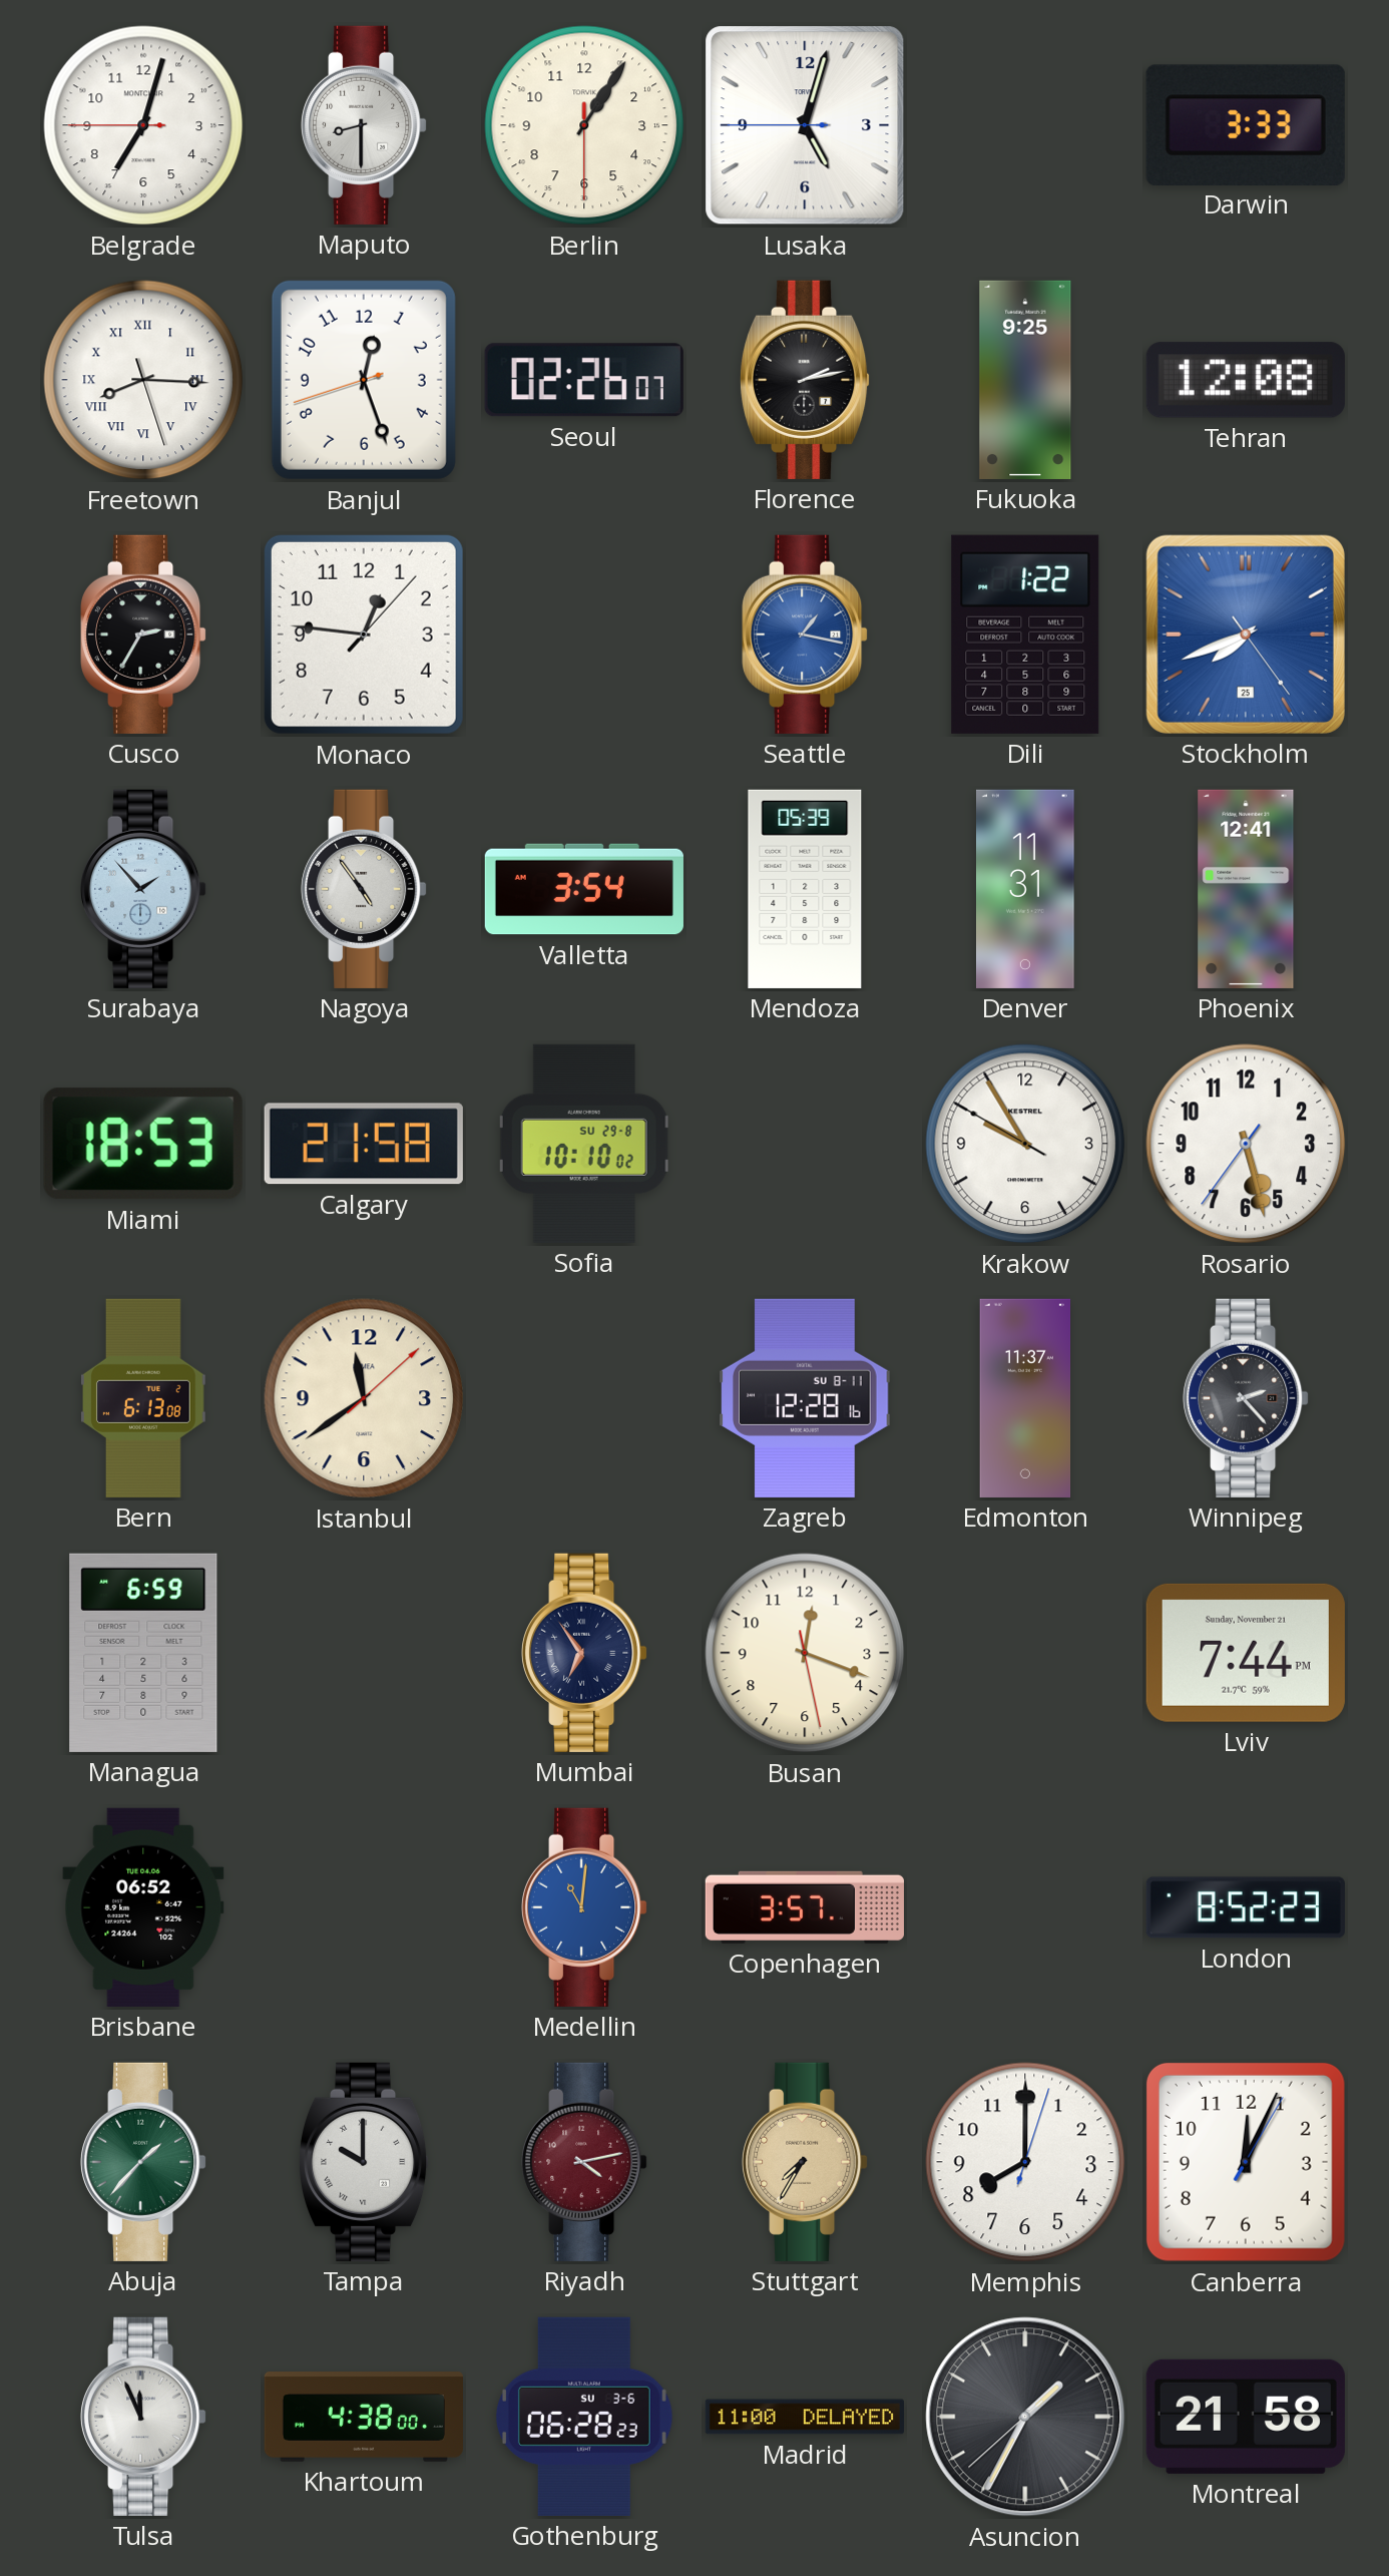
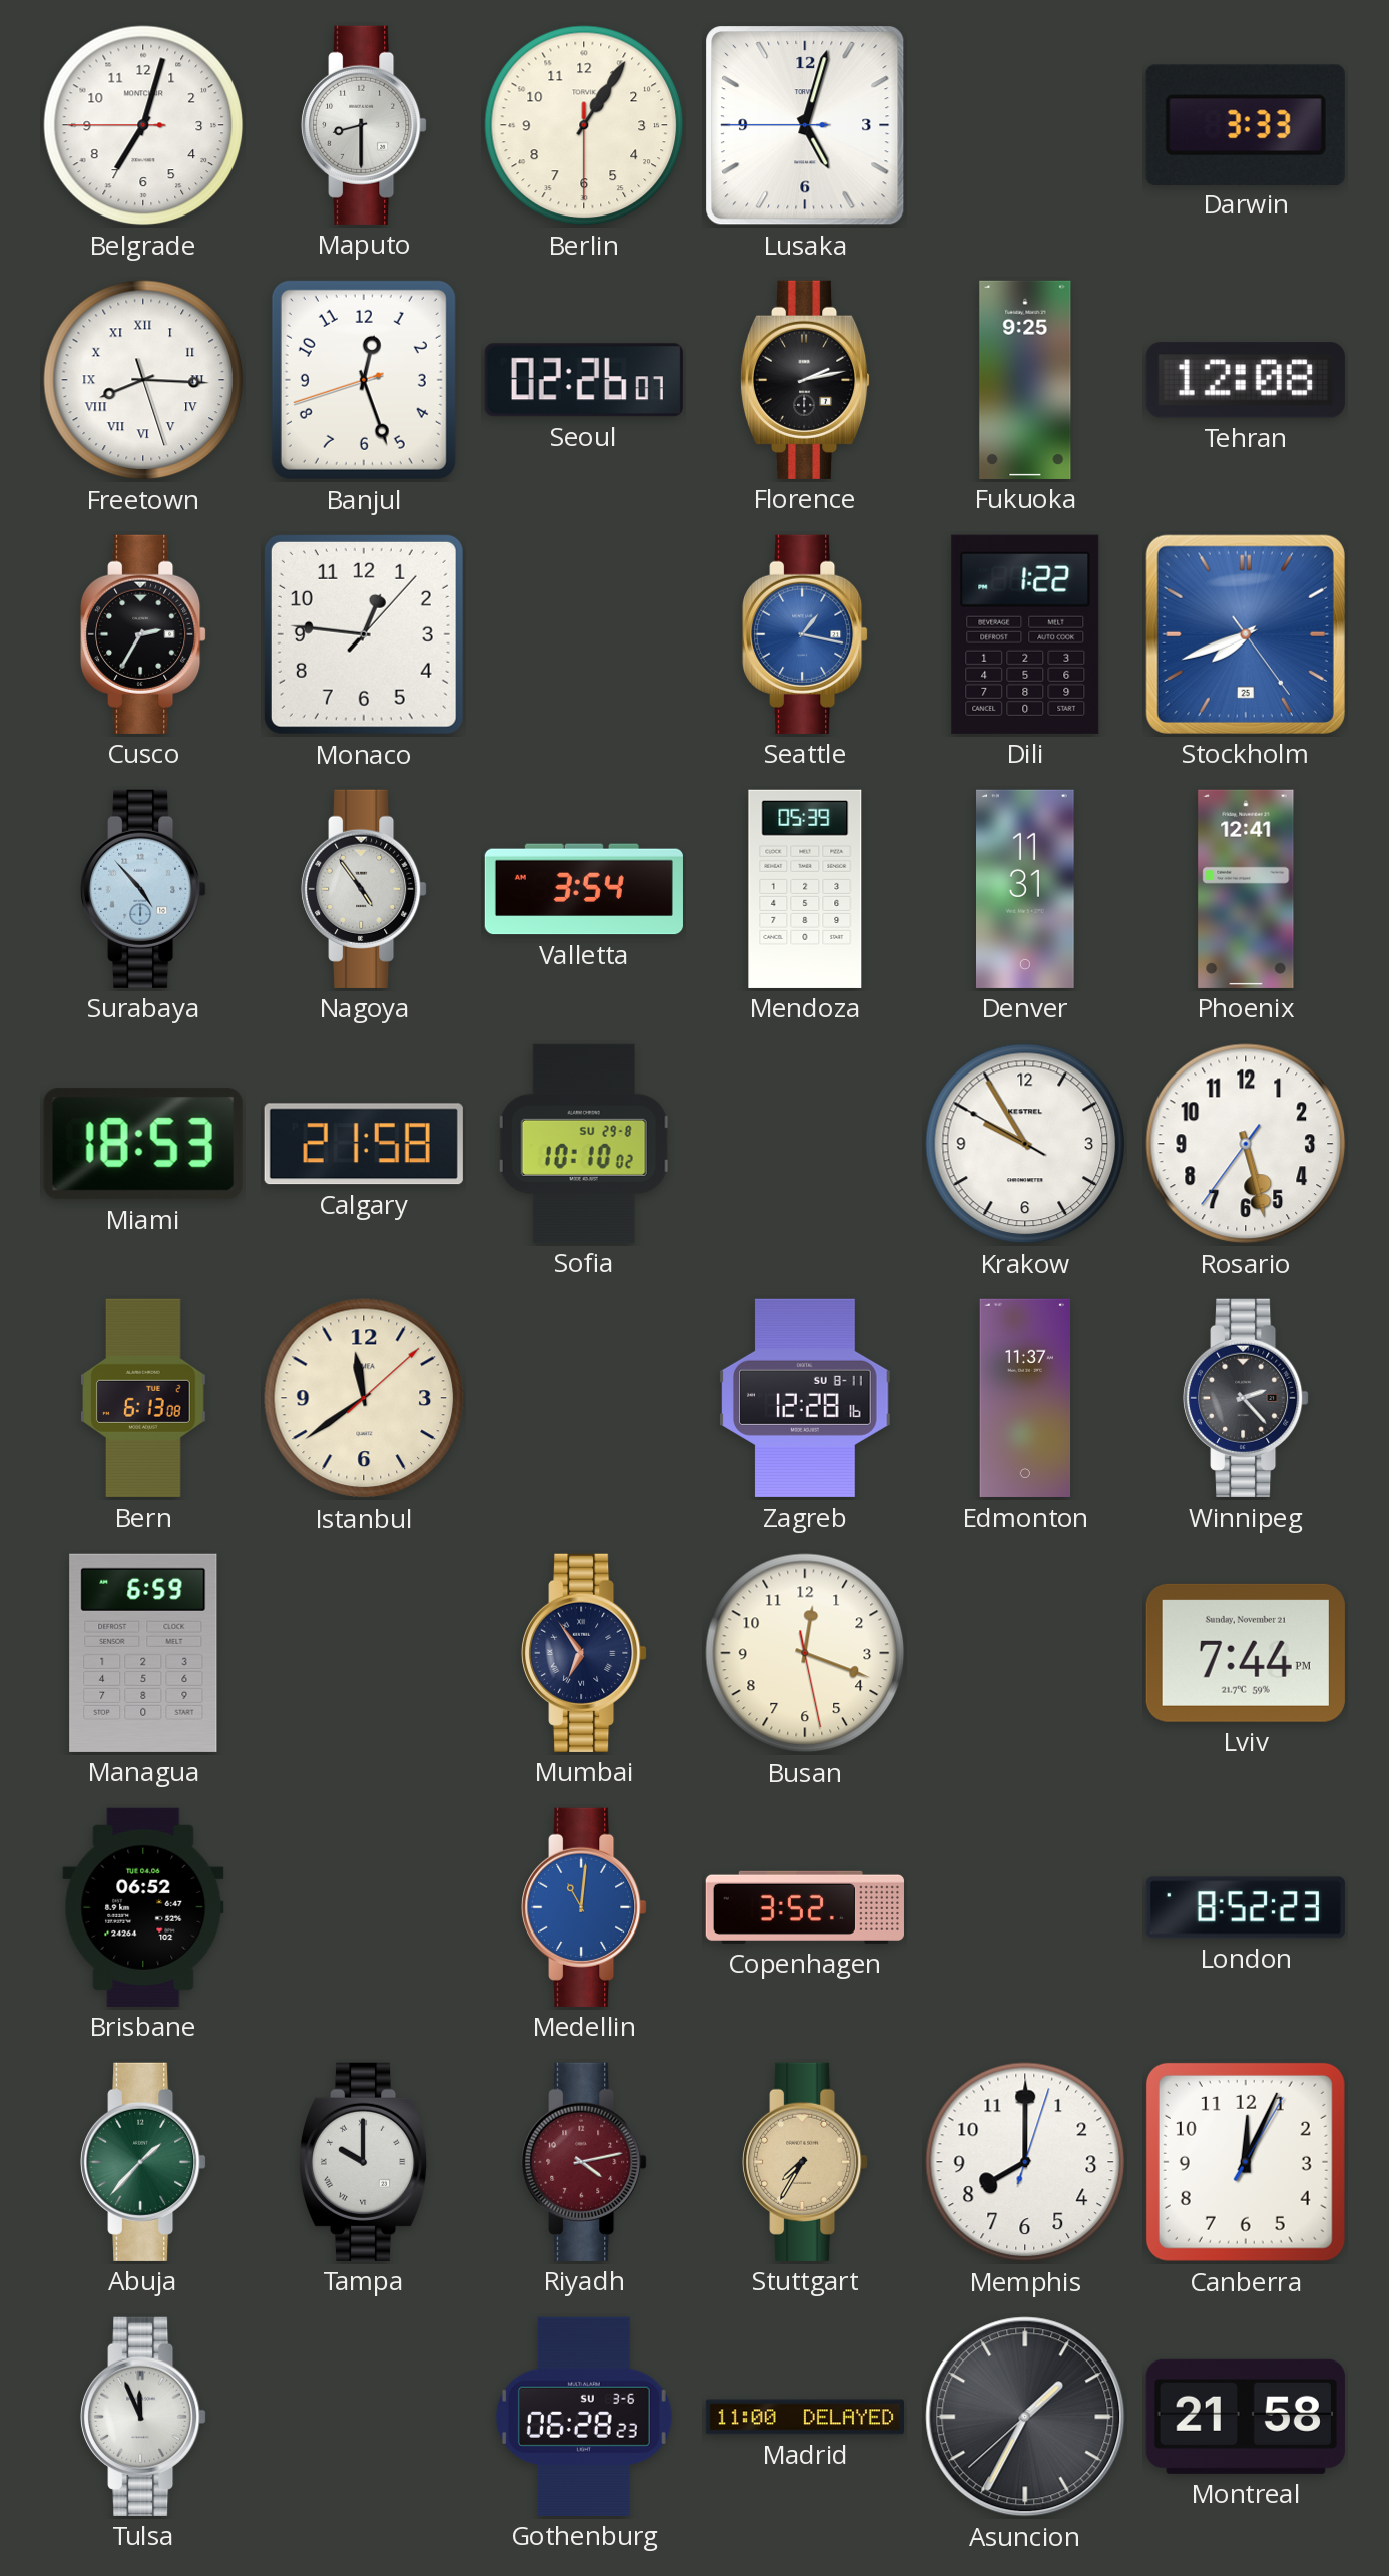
Surabaya: 1:53 -> 4:53 (143, 889)
Copenhagen: 3:57 -> 3:52 (805, 1907)
Khartoum: 4:38 -> none (364, 2418)
